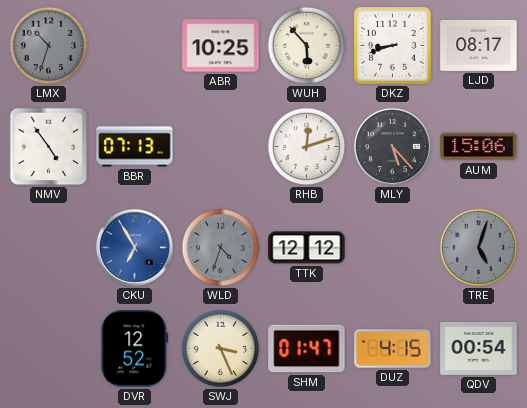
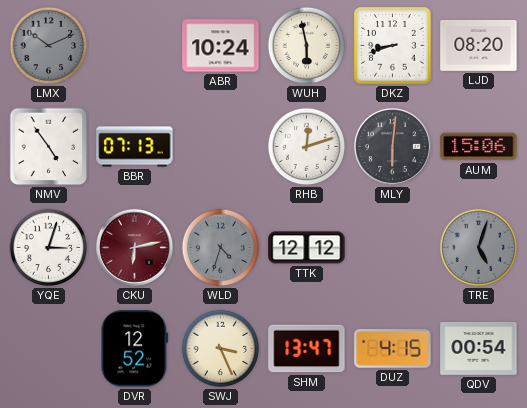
LMX: 10:33 -> 10:11 (49, 46)
ABR: 10:25 -> 10:24 (221, 46)
WUH: 5:53 -> 5:58 (307, 46)
LJD: 08:17 -> 08:20 (479, 45)
MLY: 5:23 -> 6:01 (392, 146)
YQE: none -> 3:03 (49, 248)
CKU: 6:55 -> 6:13 (134, 247)
CKU dial: blue -> burgundy (134, 247)
SHM: 01:47 -> 13:47 (307, 349)
